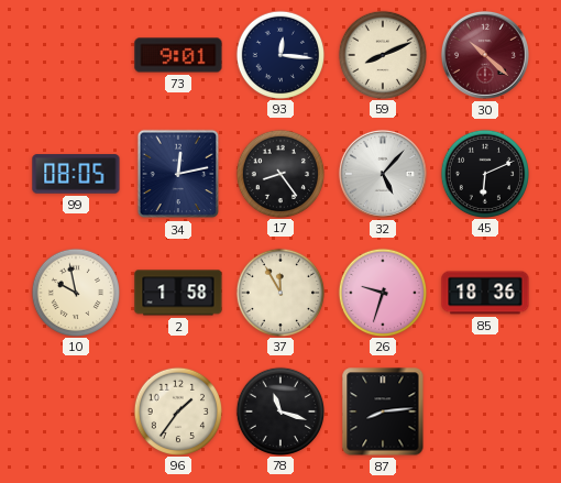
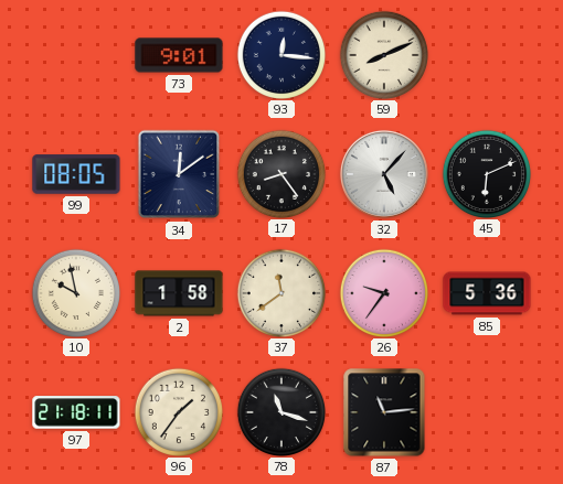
30: 10:22 -> none (485, 55)
34: 12:13 -> 12:09 (179, 174)
37: 11:55 -> 11:39 (280, 292)
26: 9:33 -> 9:36 (383, 292)
85: 18:36 -> 5:36 (487, 293)
97: none -> 21:18 (76, 412)
87: 8:14 -> 11:14 (384, 412)
